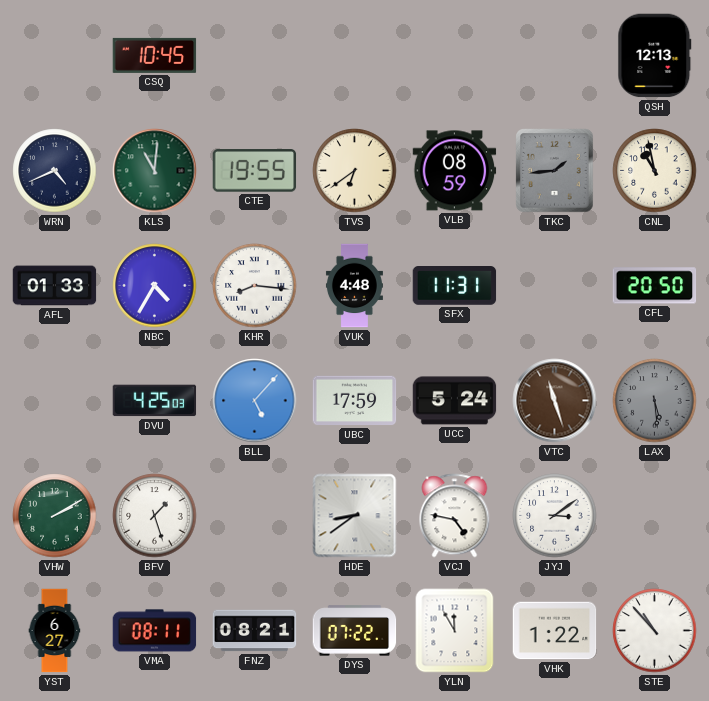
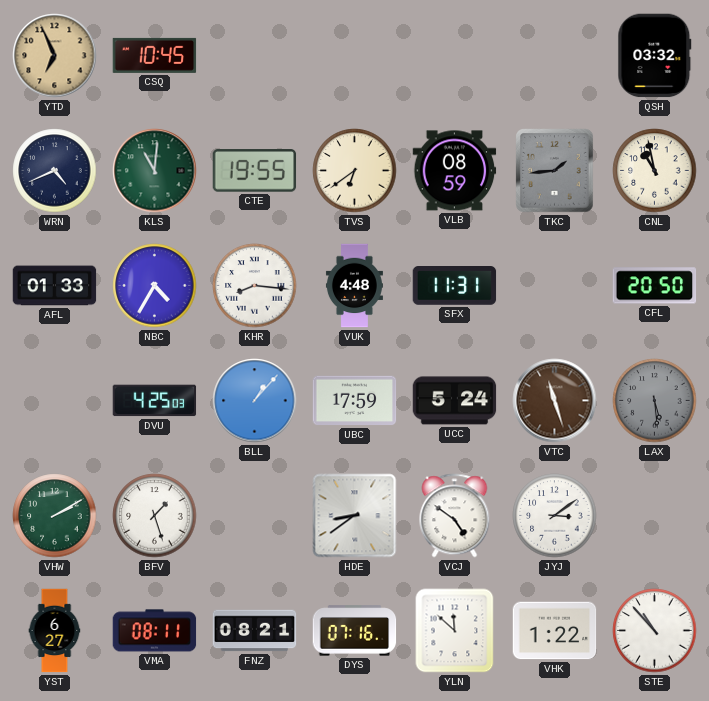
YTD: none -> 6:56 (55, 56)
QSH: 12:13 -> 03:32 (655, 56)
BLL: 5:07 -> 1:07 (255, 401)
VCJ: 4:47 -> 4:51 (455, 516)
DYS: 07:22 -> 07:16 (355, 631)
YLN: 11:55 -> 11:52 (455, 631)
